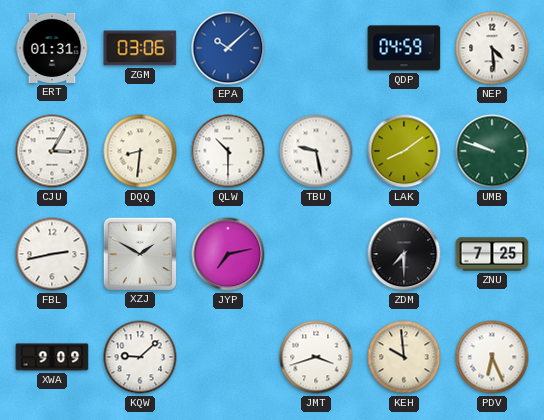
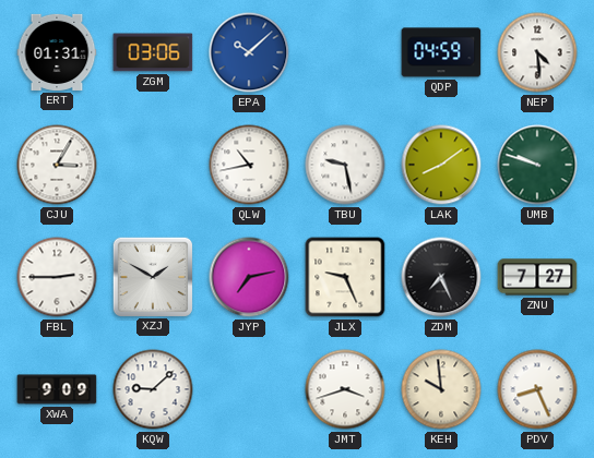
DQQ: 8:31 -> none (140, 151)
QLW: 10:30 -> 10:43 (249, 165)
FBL: 2:43 -> 2:45 (57, 277)
JLX: none -> 9:26 (345, 277)
ZDM: 7:30 -> 7:26 (441, 277)
ZNU: 7:25 -> 7:27 (537, 277)
PDV: 6:26 -> 8:26 (537, 389)
